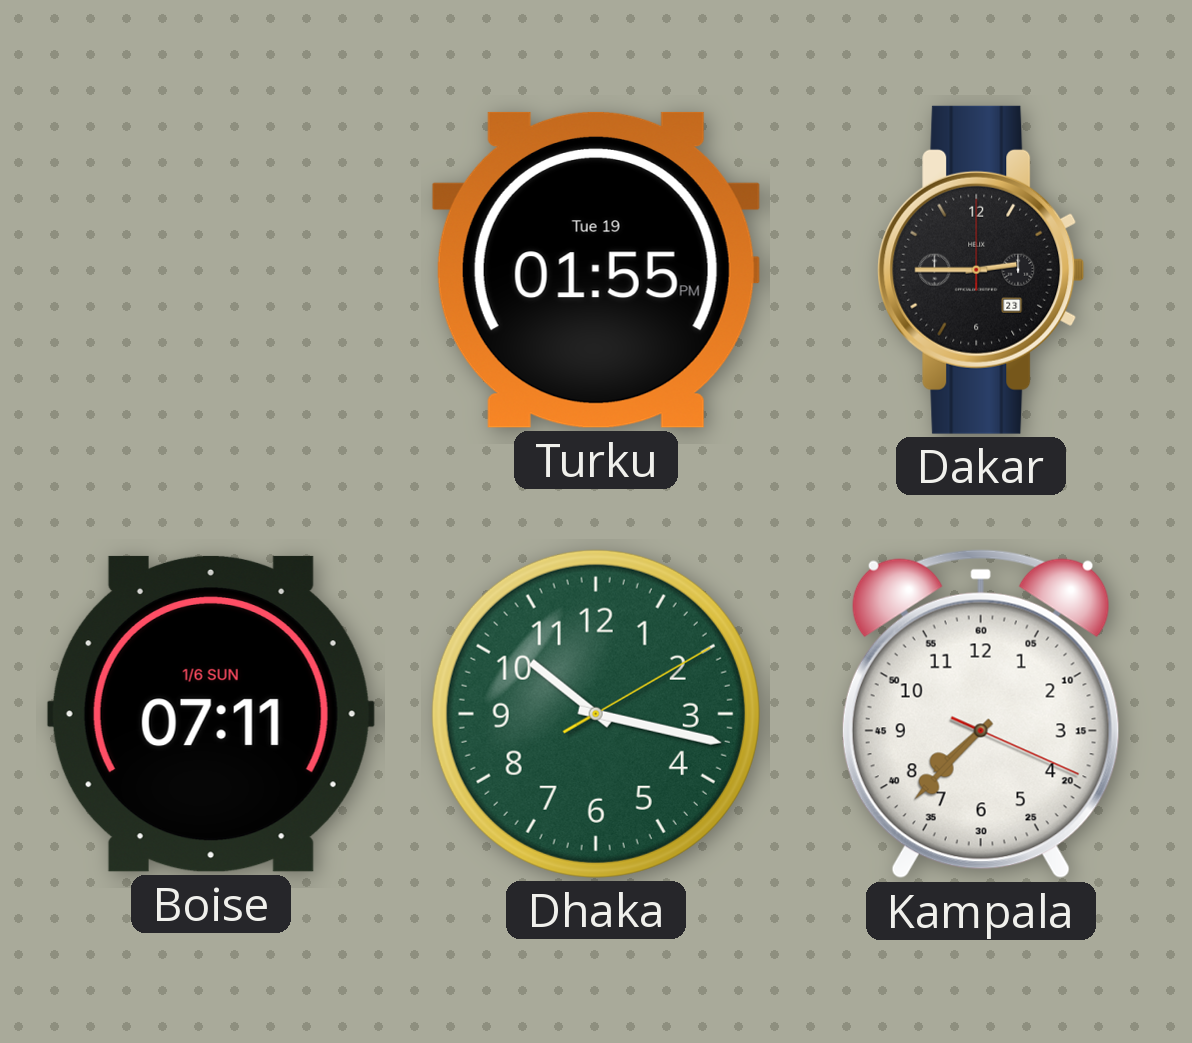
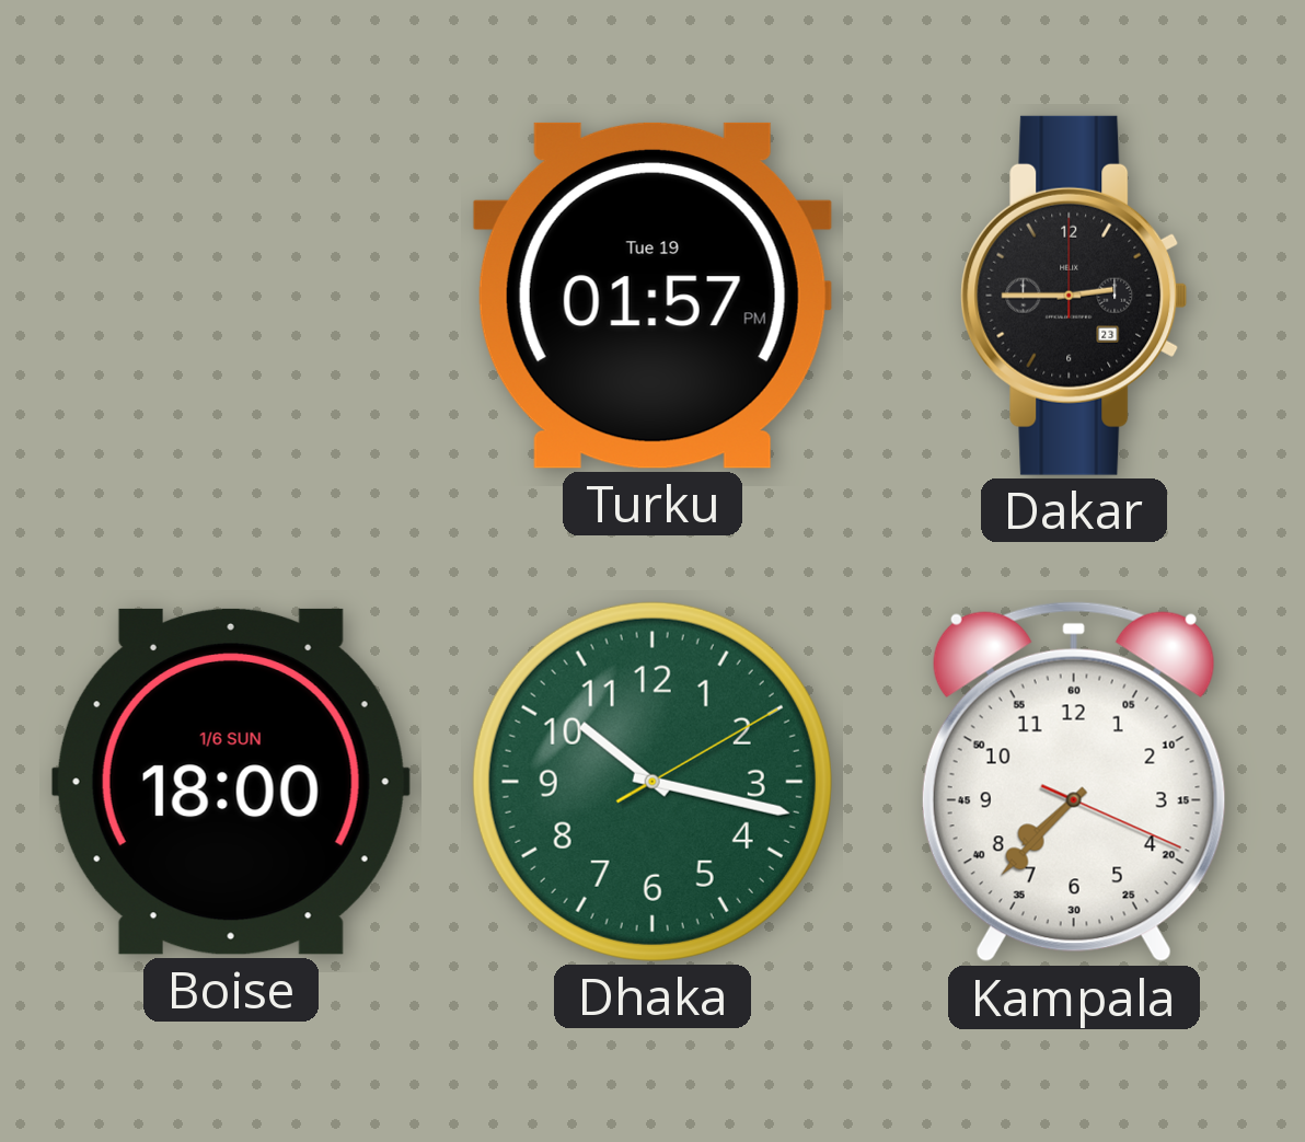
Turku: 01:55 -> 01:57 (652, 296)
Boise: 07:11 -> 18:00 (231, 782)
